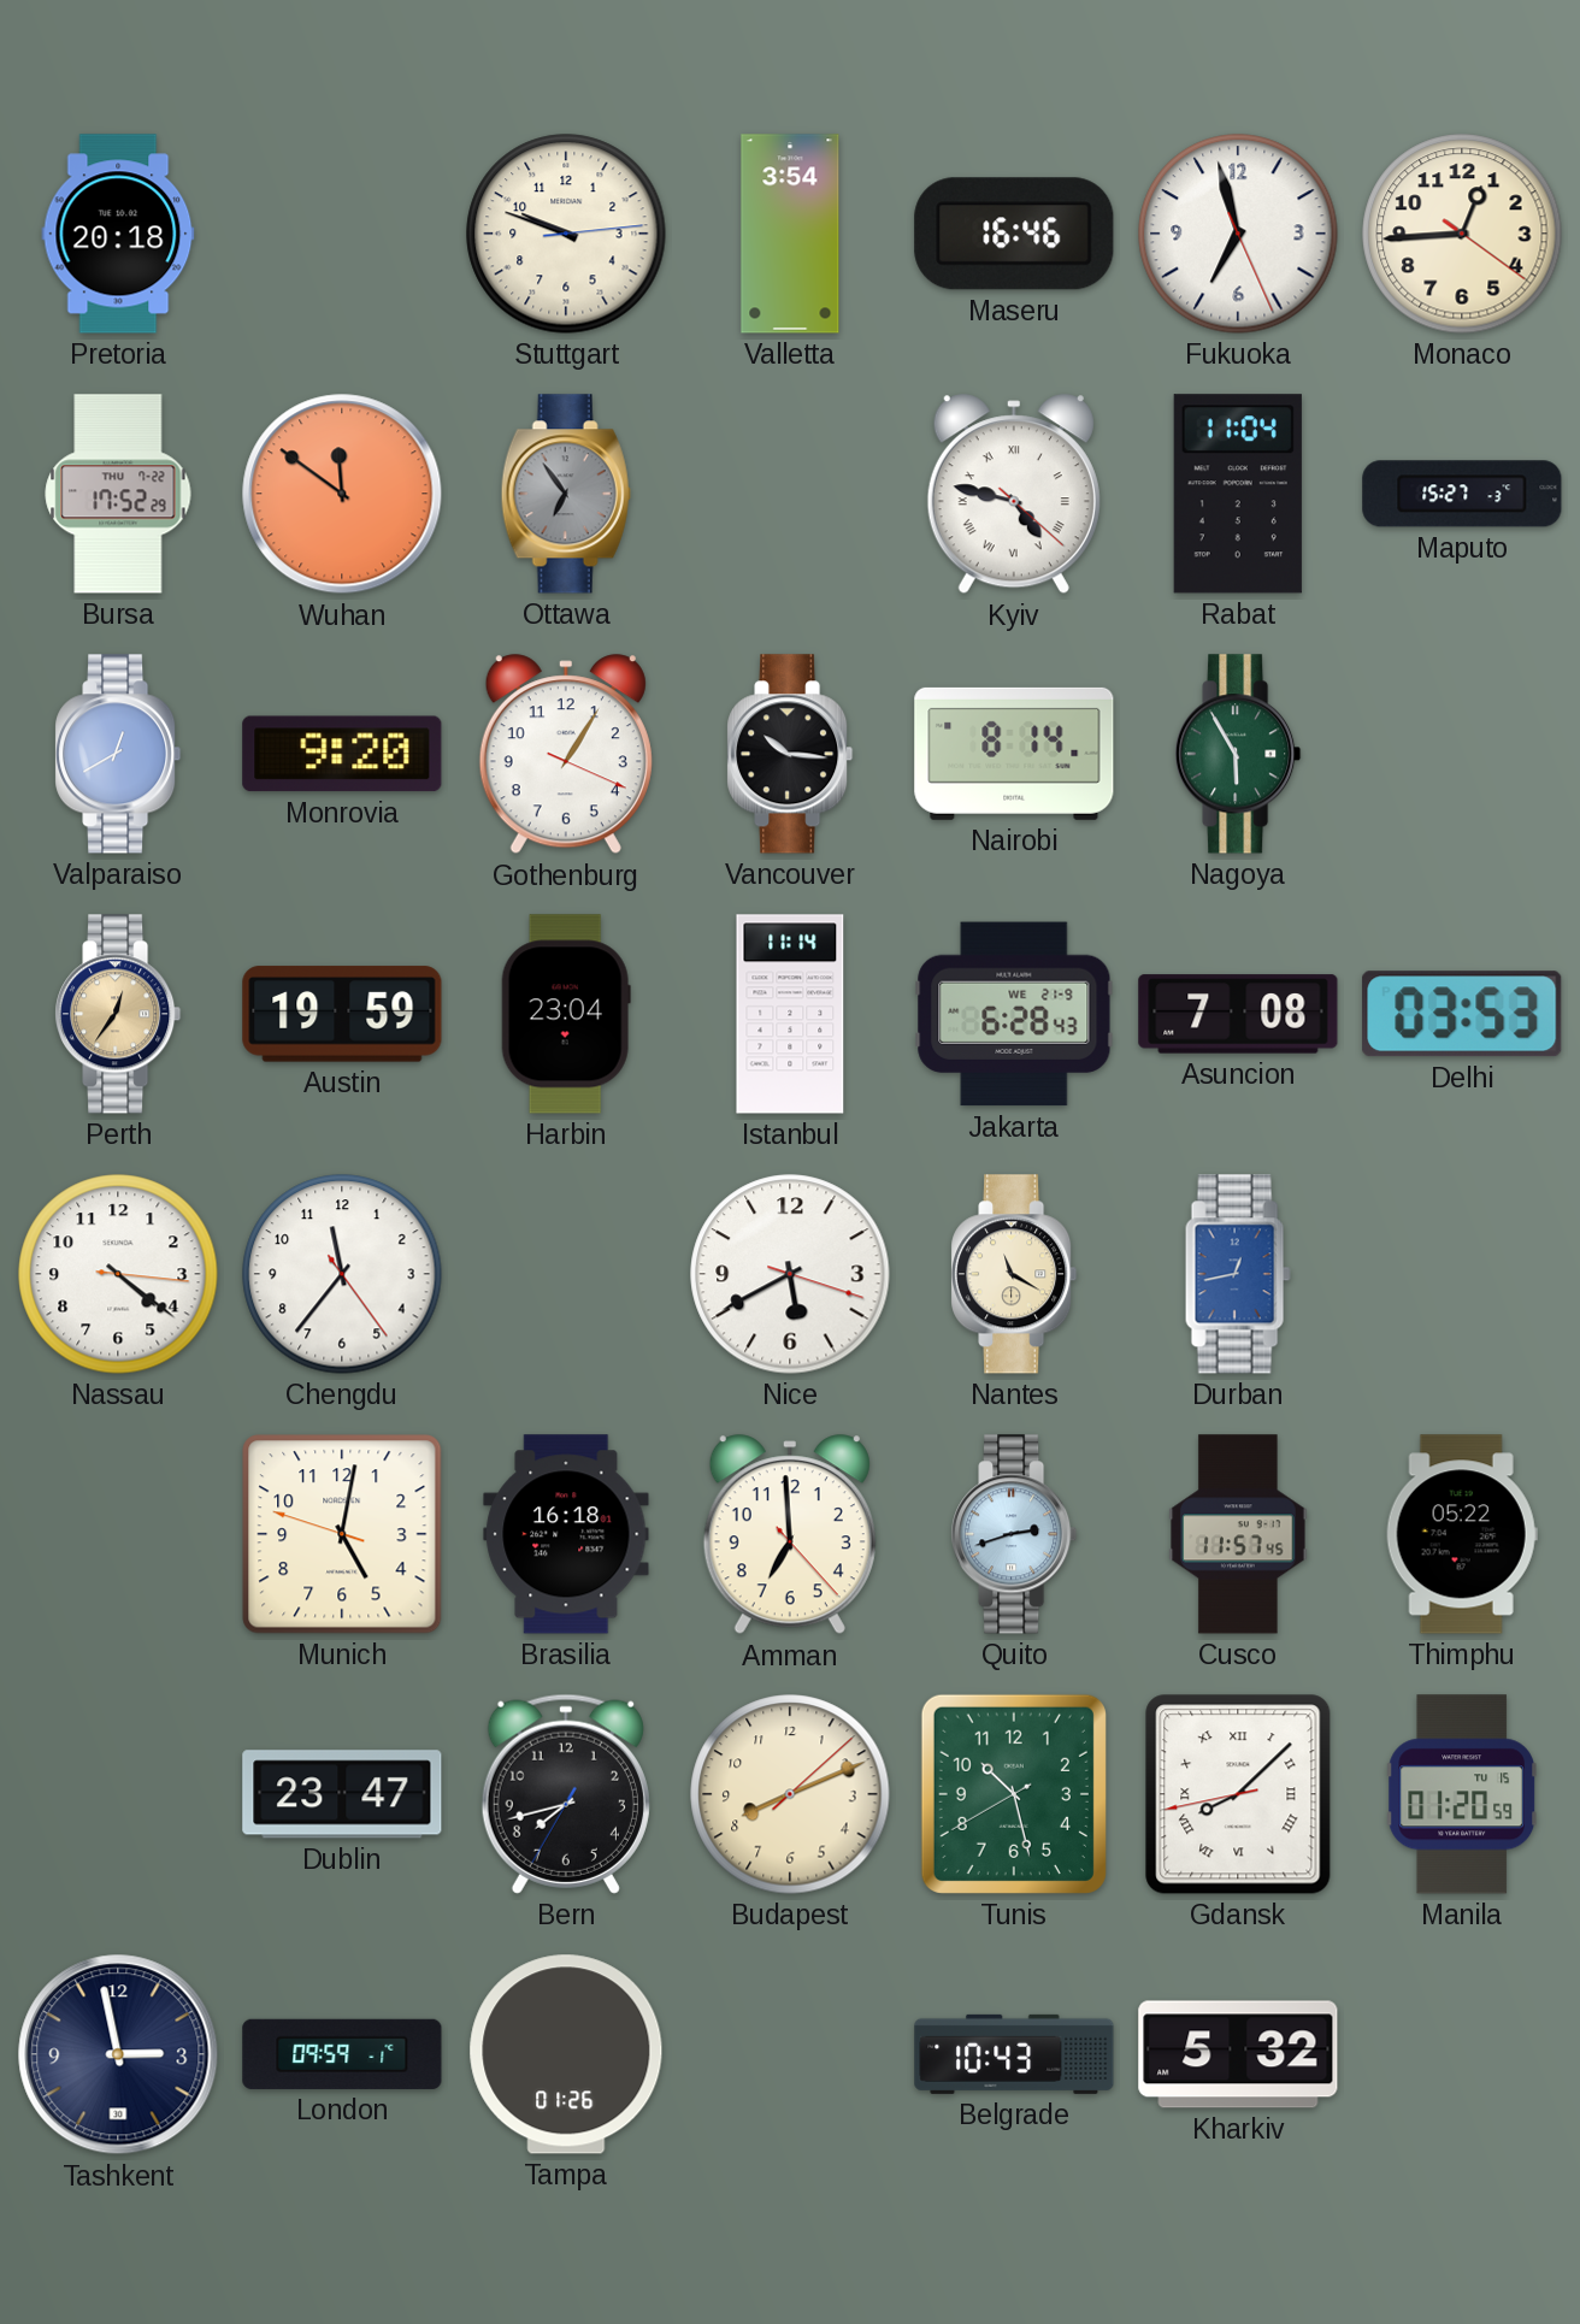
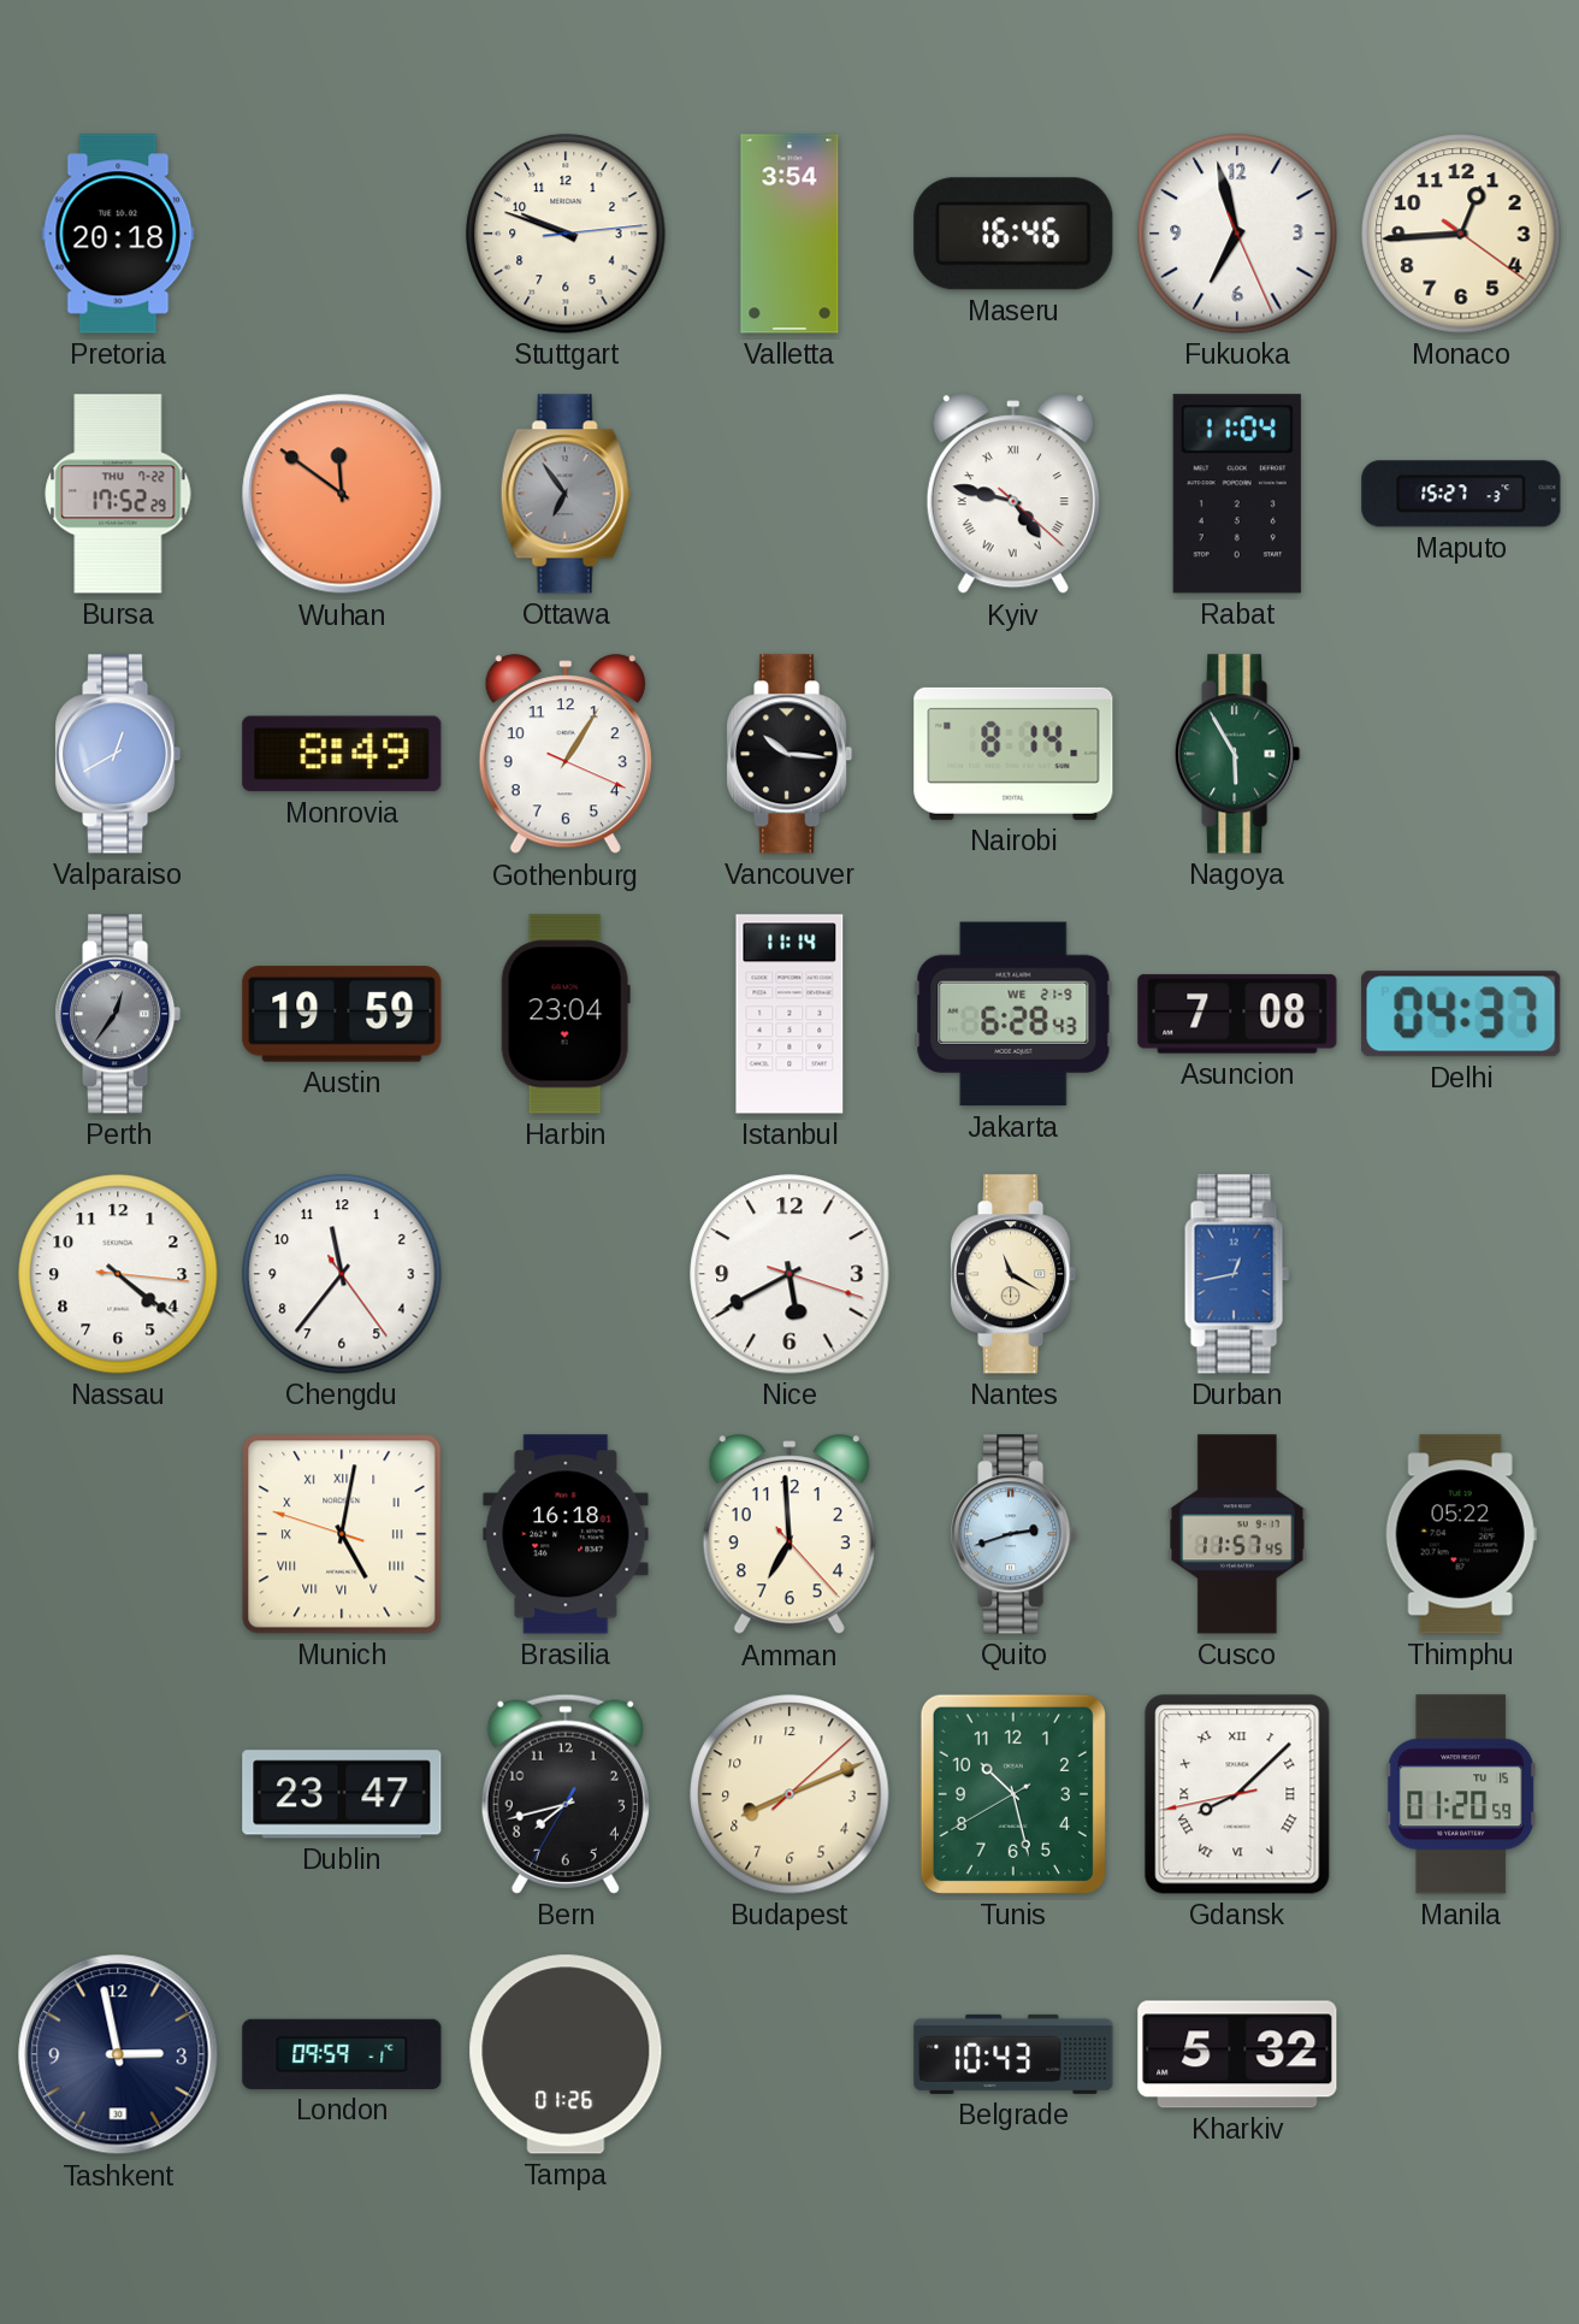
Monrovia: 9:20 -> 8:49 (342, 754)
Perth dial: champagne -> grey (118, 1014)
Delhi: 03:53 -> 04:37 (1461, 1014)
Munich numerals: Arabic -> Roman (342, 1534)
